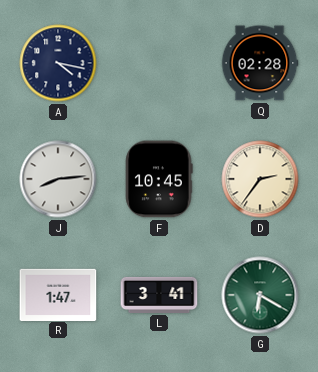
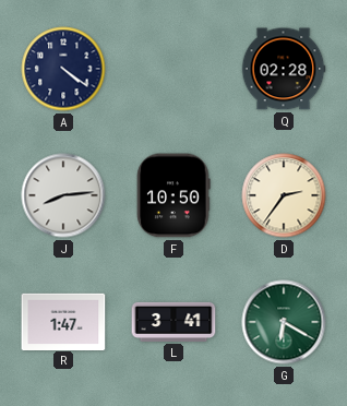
A: 4:17 -> 4:21 (63, 69)
F: 10:45 -> 10:50 (174, 195)
